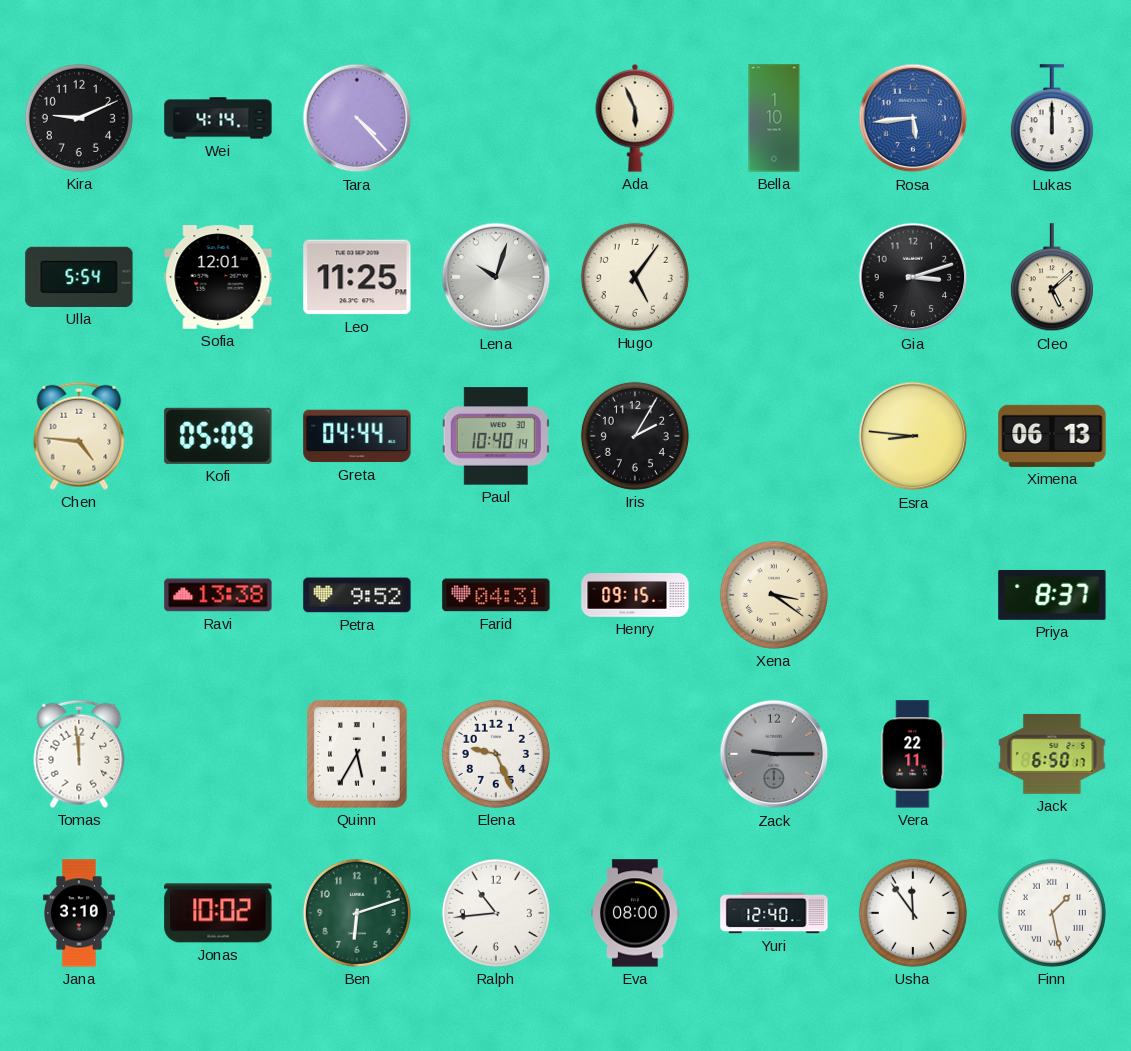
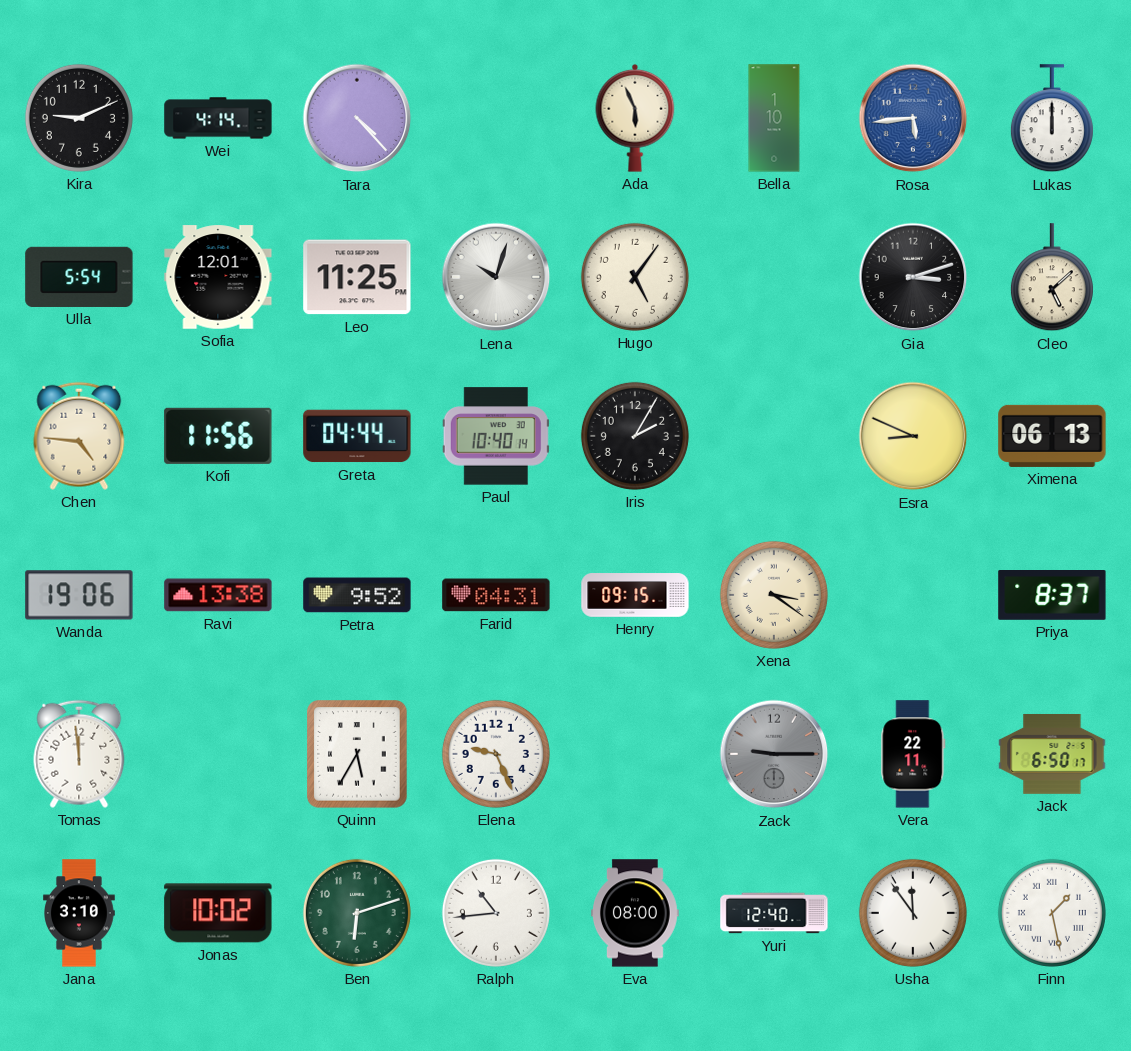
Kofi: 05:09 -> 11:56 (218, 436)
Esra: 8:46 -> 8:49 (913, 436)
Wanda: none -> 19:06 (79, 595)
